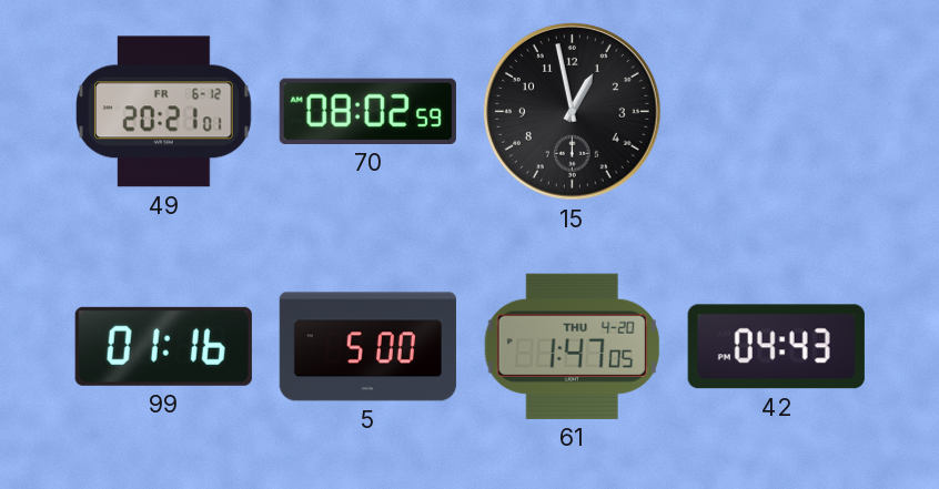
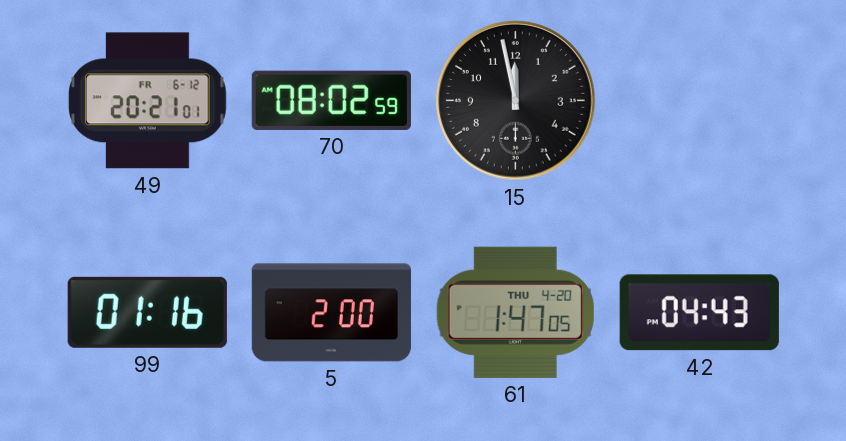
15: 12:58 -> 11:58 (515, 100)
5: 5:00 -> 2:00 (331, 313)
